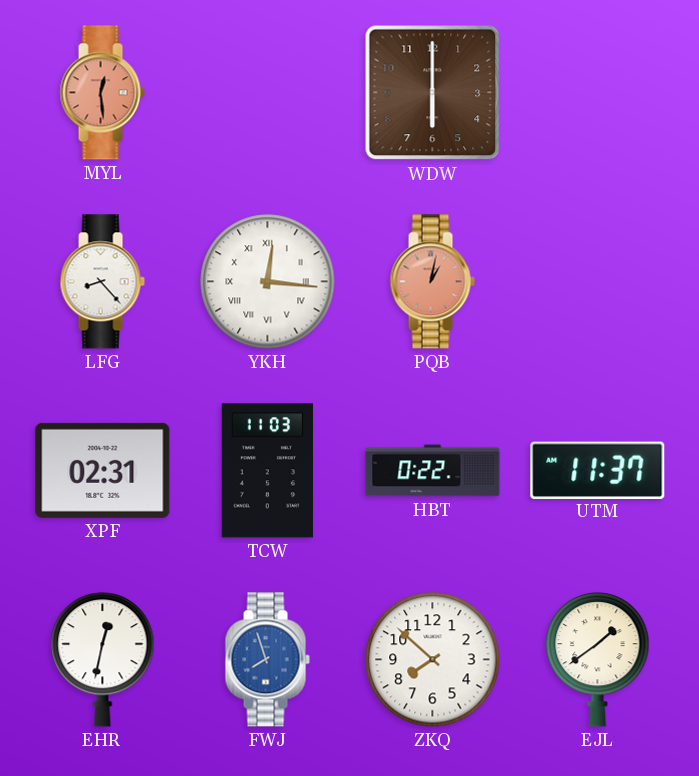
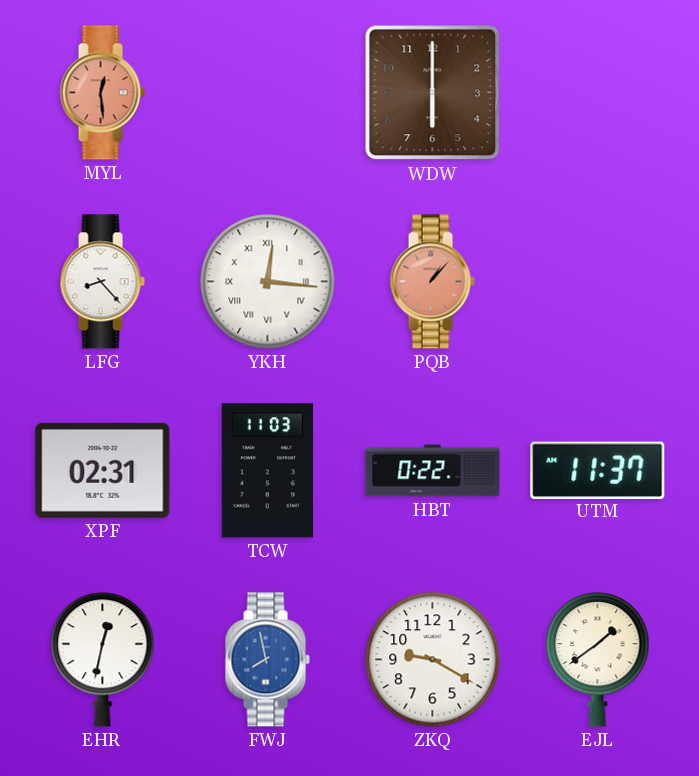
PQB: 1:02 -> 1:07 (432, 282)
FWJ: 7:57 -> 7:58 (267, 660)
ZKQ: 7:52 -> 9:20 (433, 660)
